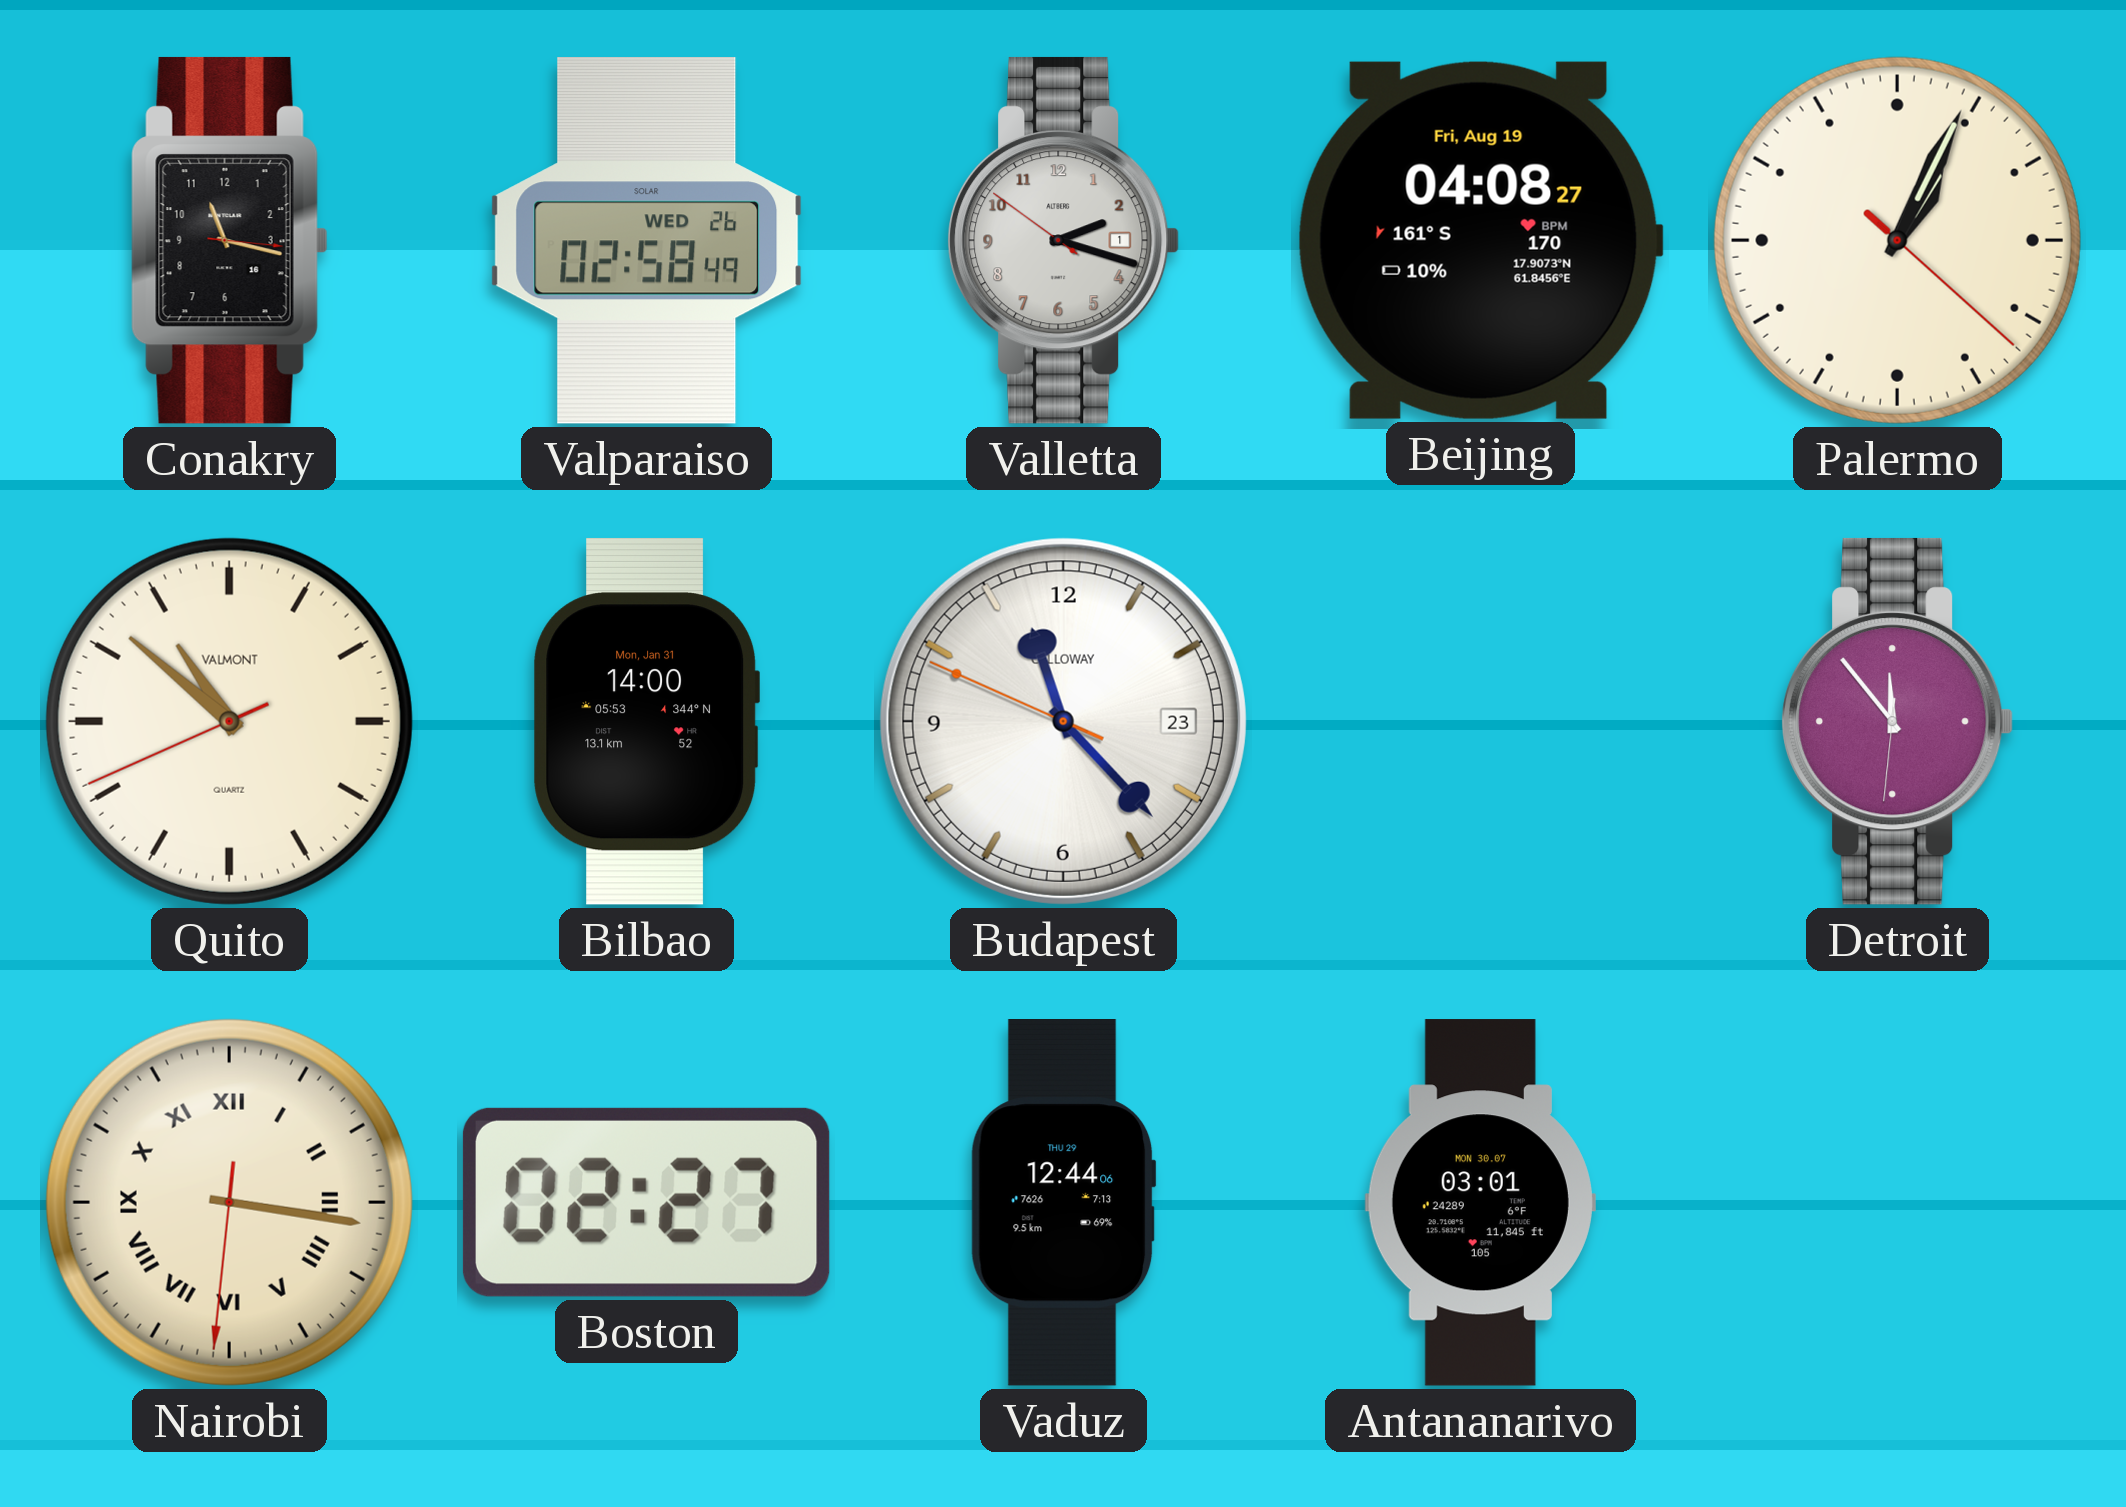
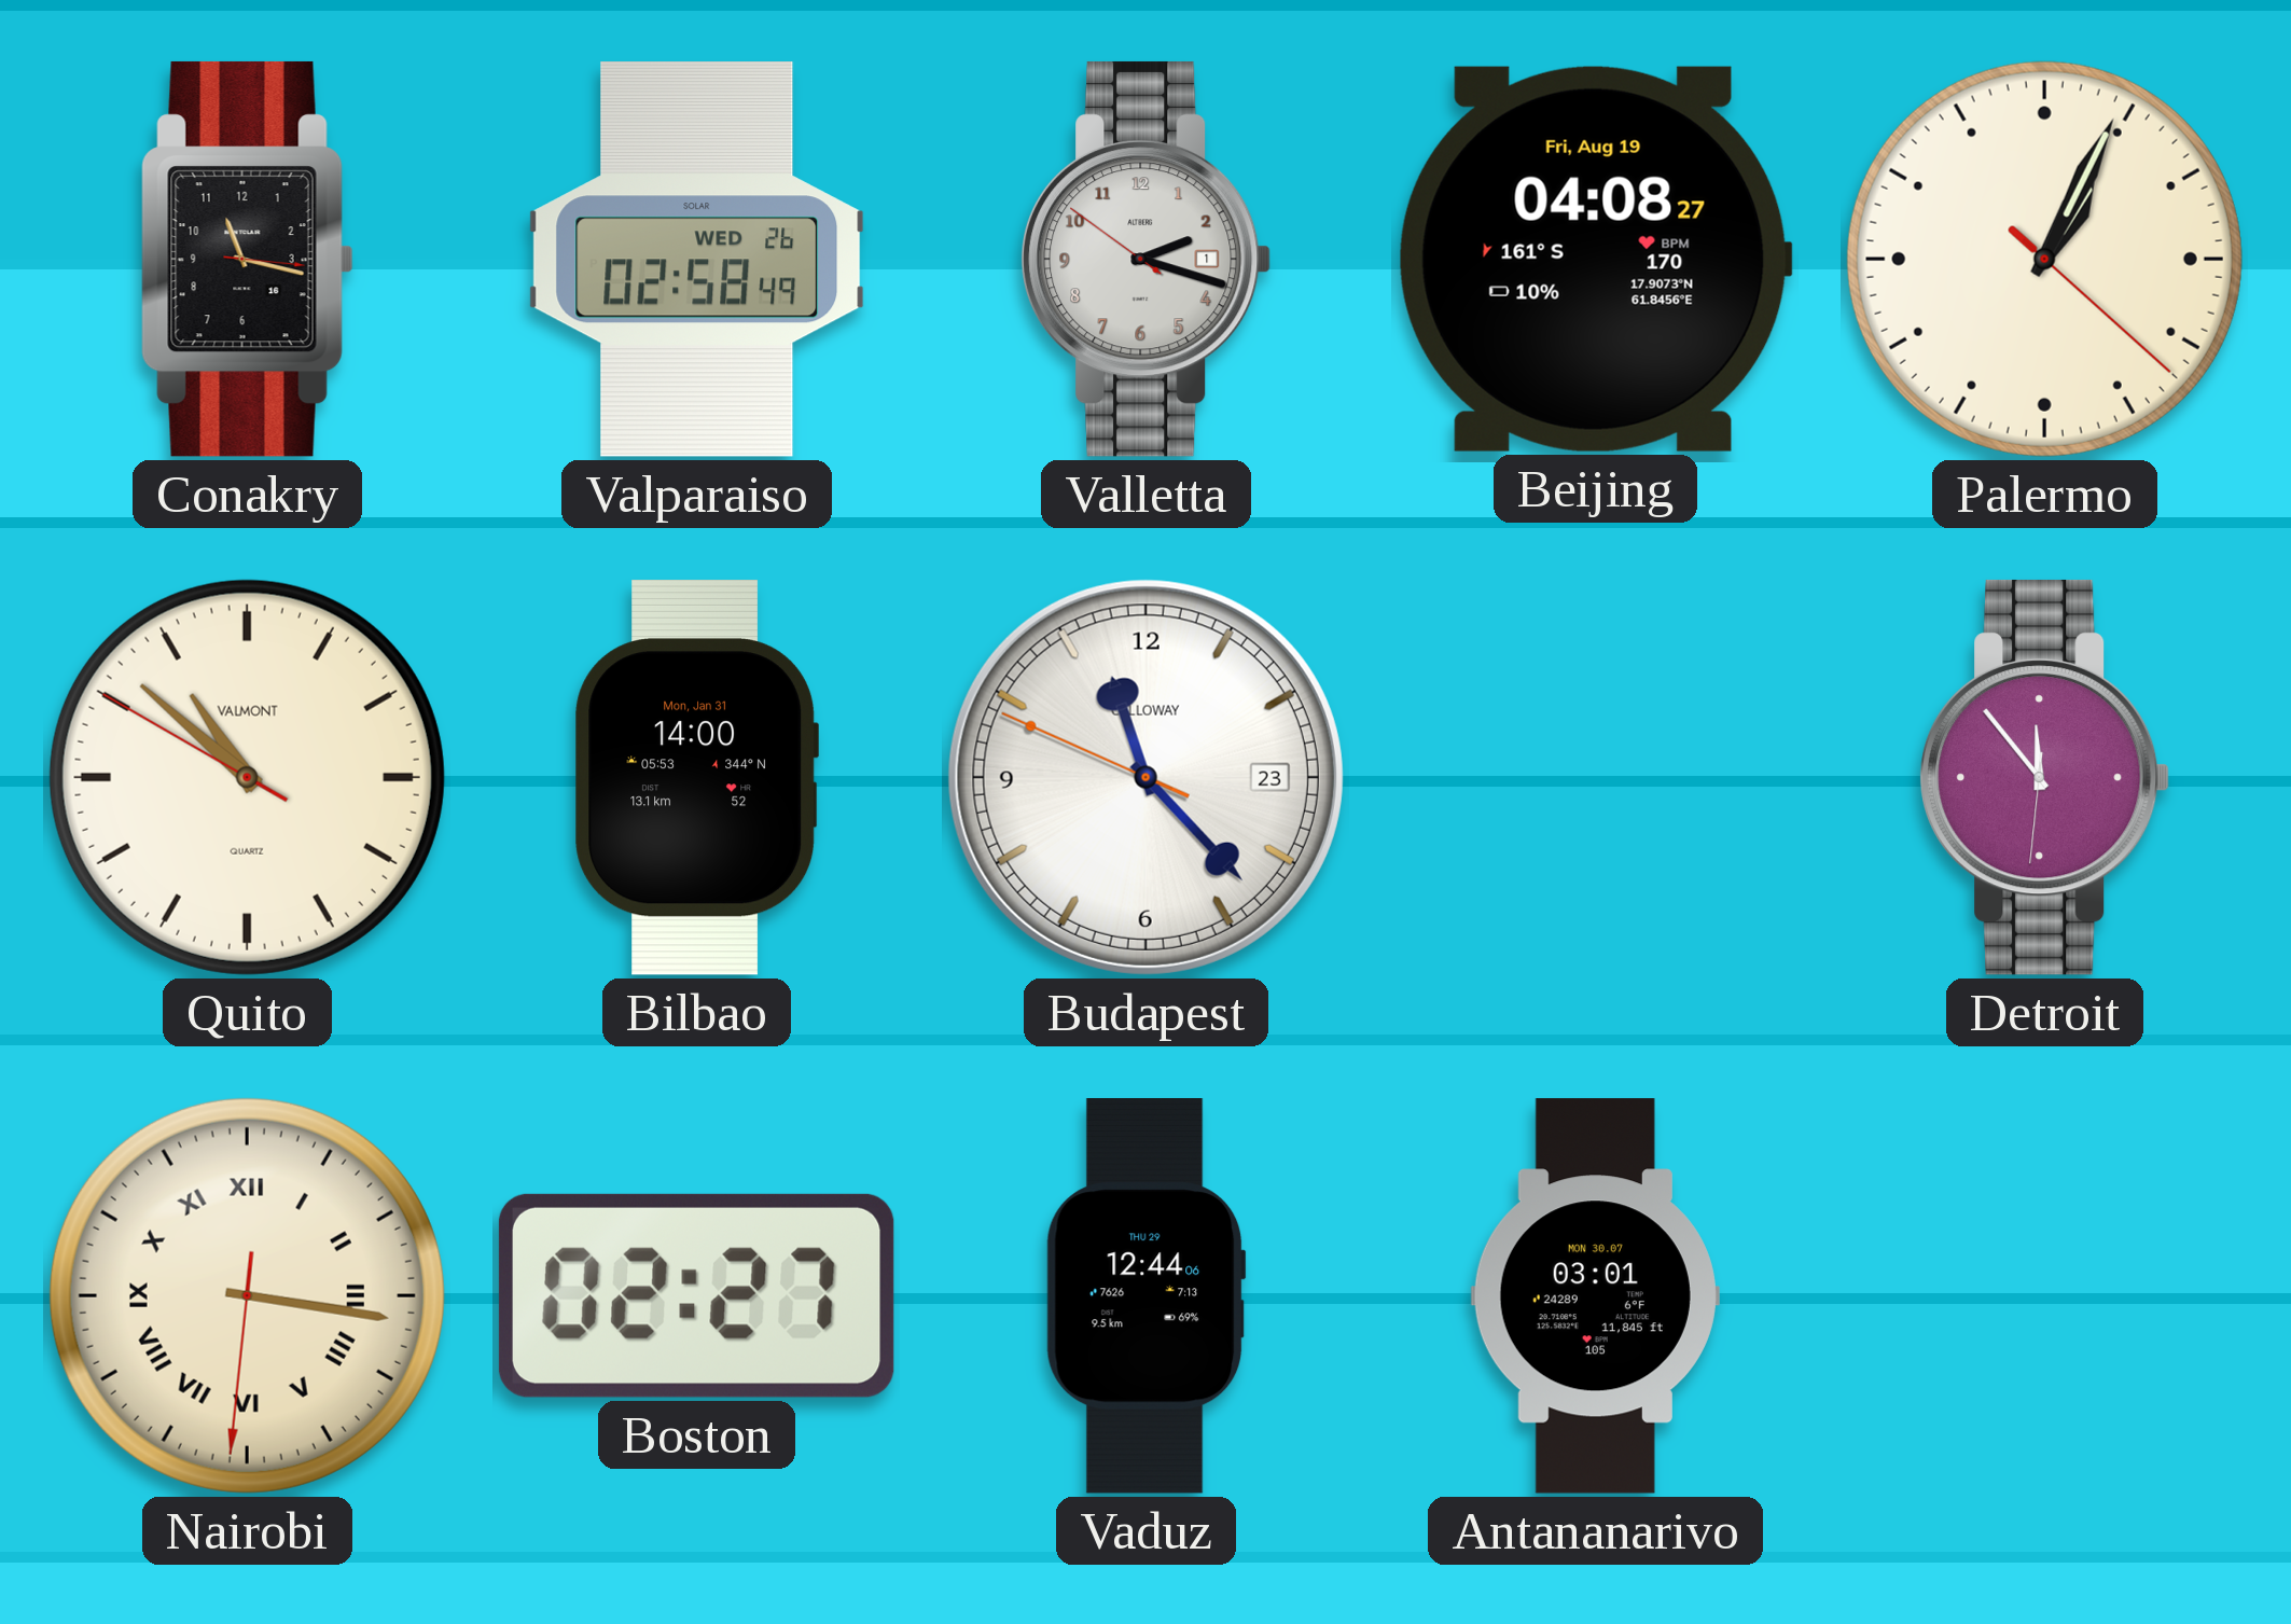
Quito: 10:51:41 -> 10:51:50 (247, 777)
